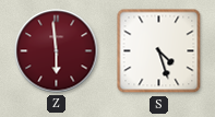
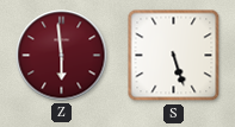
S: 4:27 -> 5:27 (174, 56)
